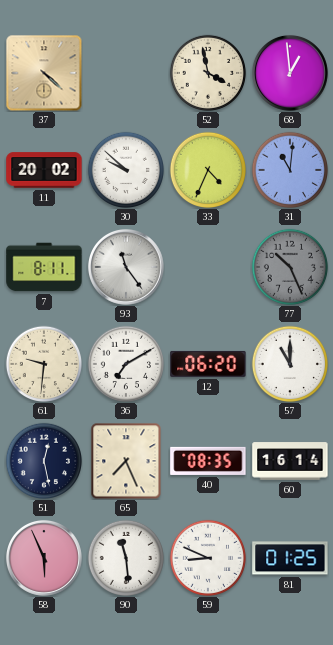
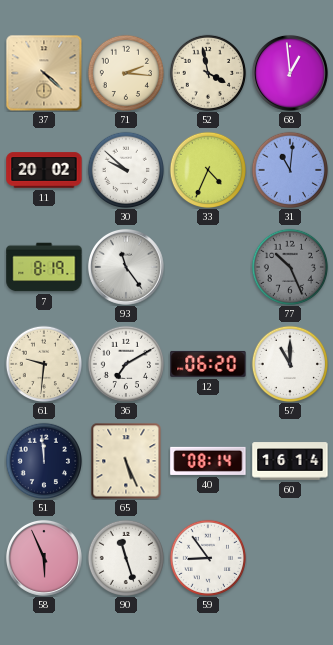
71: none -> 2:16 (125, 72)
7: 8:11 -> 8:19 (44, 267)
51: 12:28 -> 11:59 (43, 460)
65: 7:26 -> 5:26 (126, 461)
40: 08:35 -> 08:14 (208, 461)
90: 11:29 -> 11:27 (125, 557)
59: 8:49 -> 8:54 (207, 557)
81: 01:25 -> none (290, 558)
